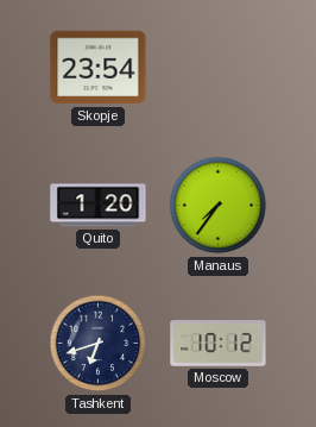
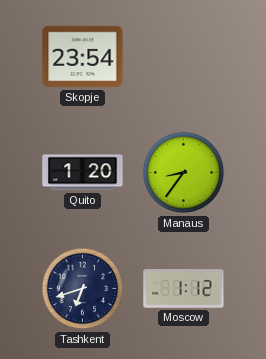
Manaus: 7:36 -> 8:36 (184, 173)
Moscow: 10:12 -> 1:12 (184, 289)
